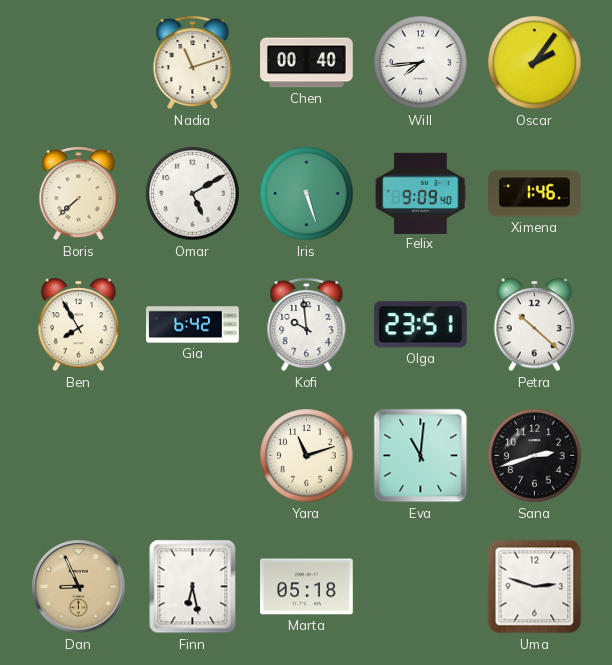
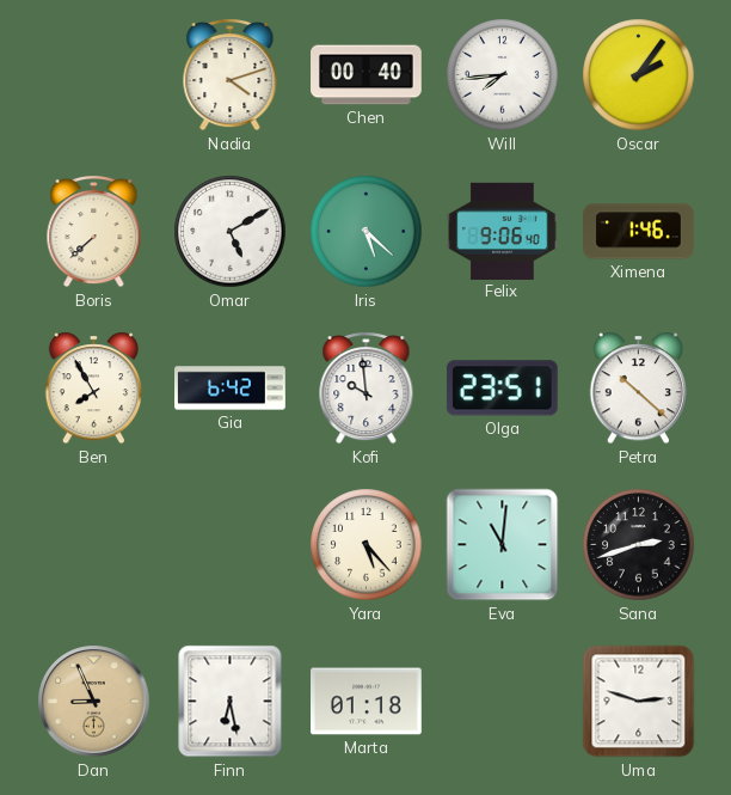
Nadia: 11:12 -> 4:12 (231, 75)
Iris: 5:27 -> 5:22 (367, 232)
Felix: 9:09 -> 9:06 (503, 231)
Yara: 11:12 -> 5:23 (367, 545)
Marta: 05:18 -> 01:18 (367, 702)
